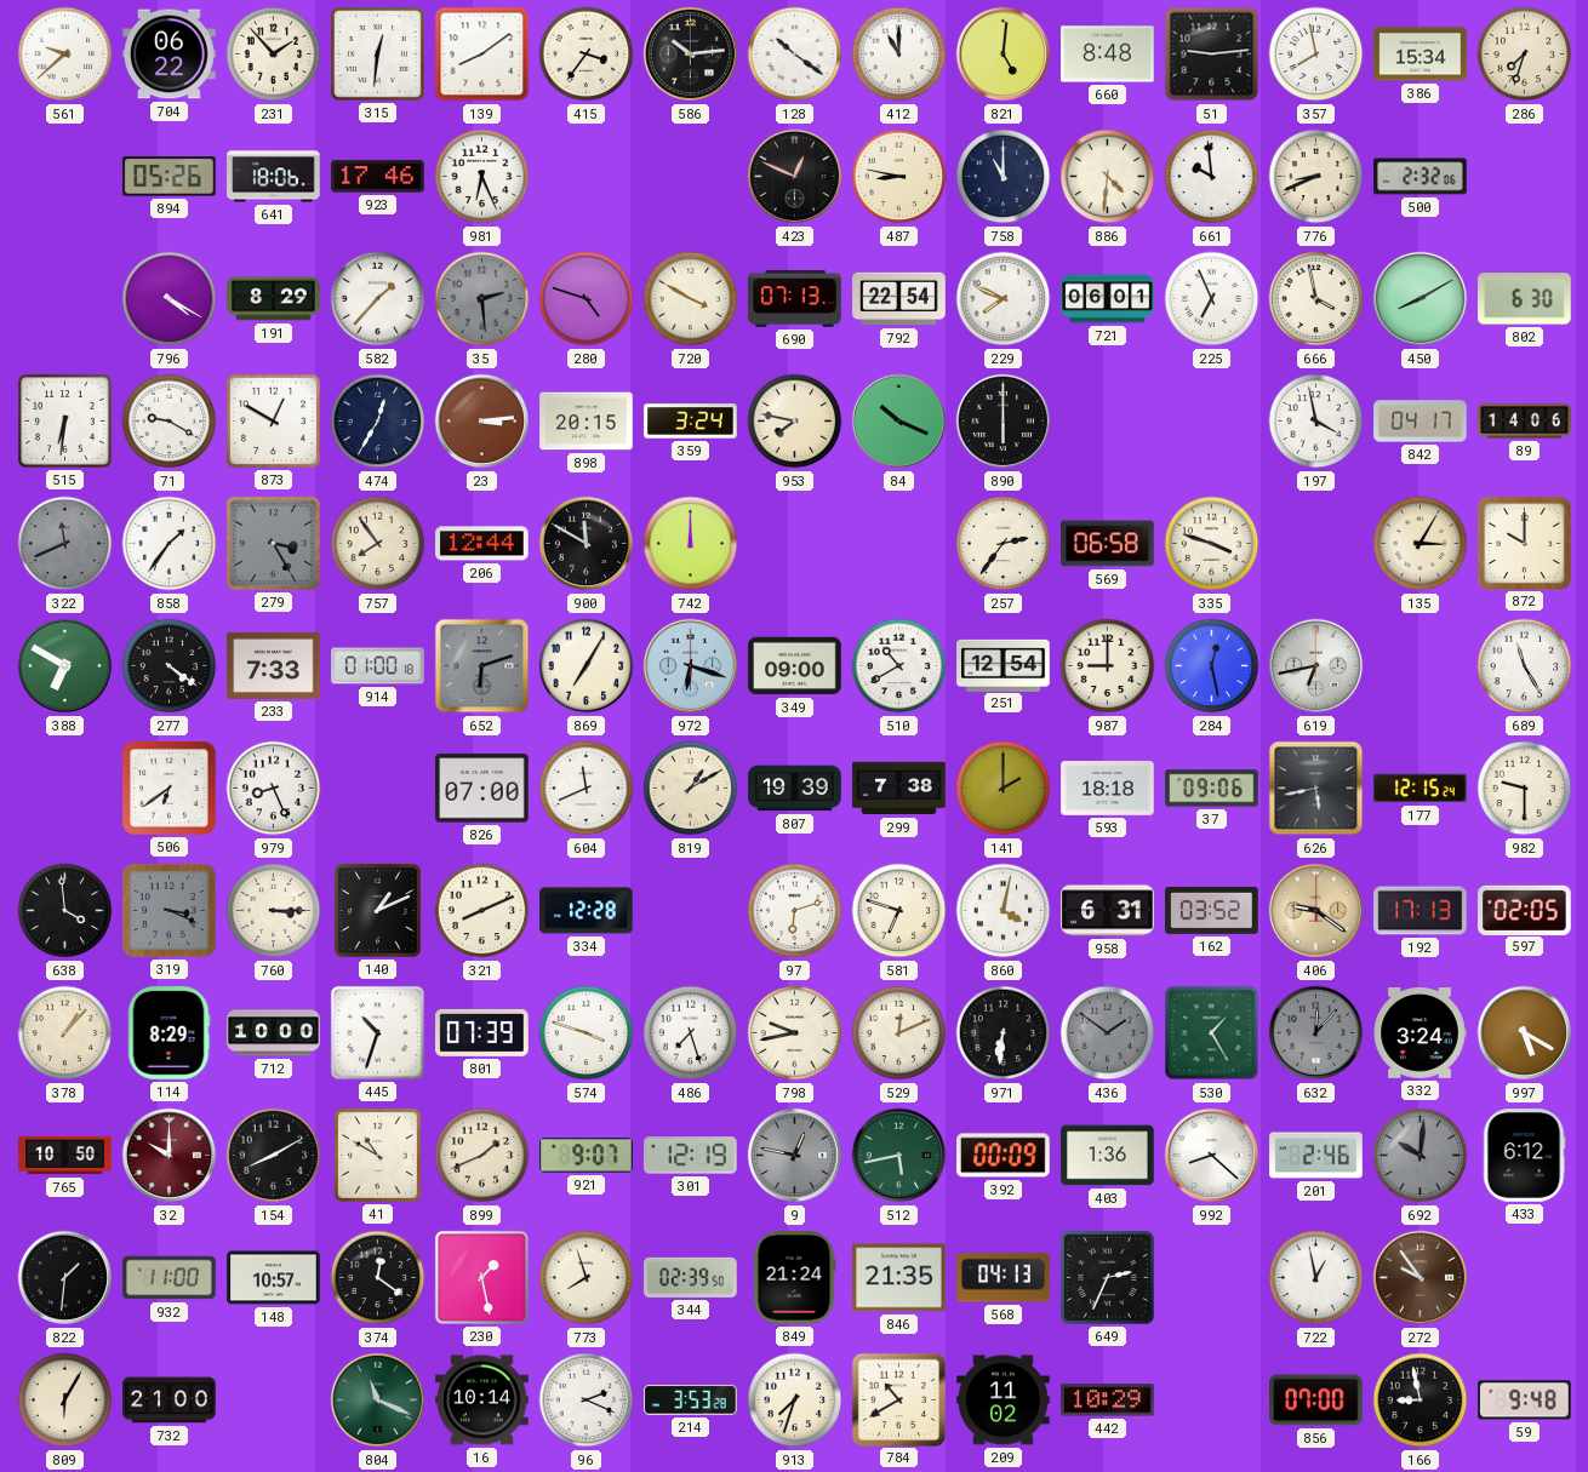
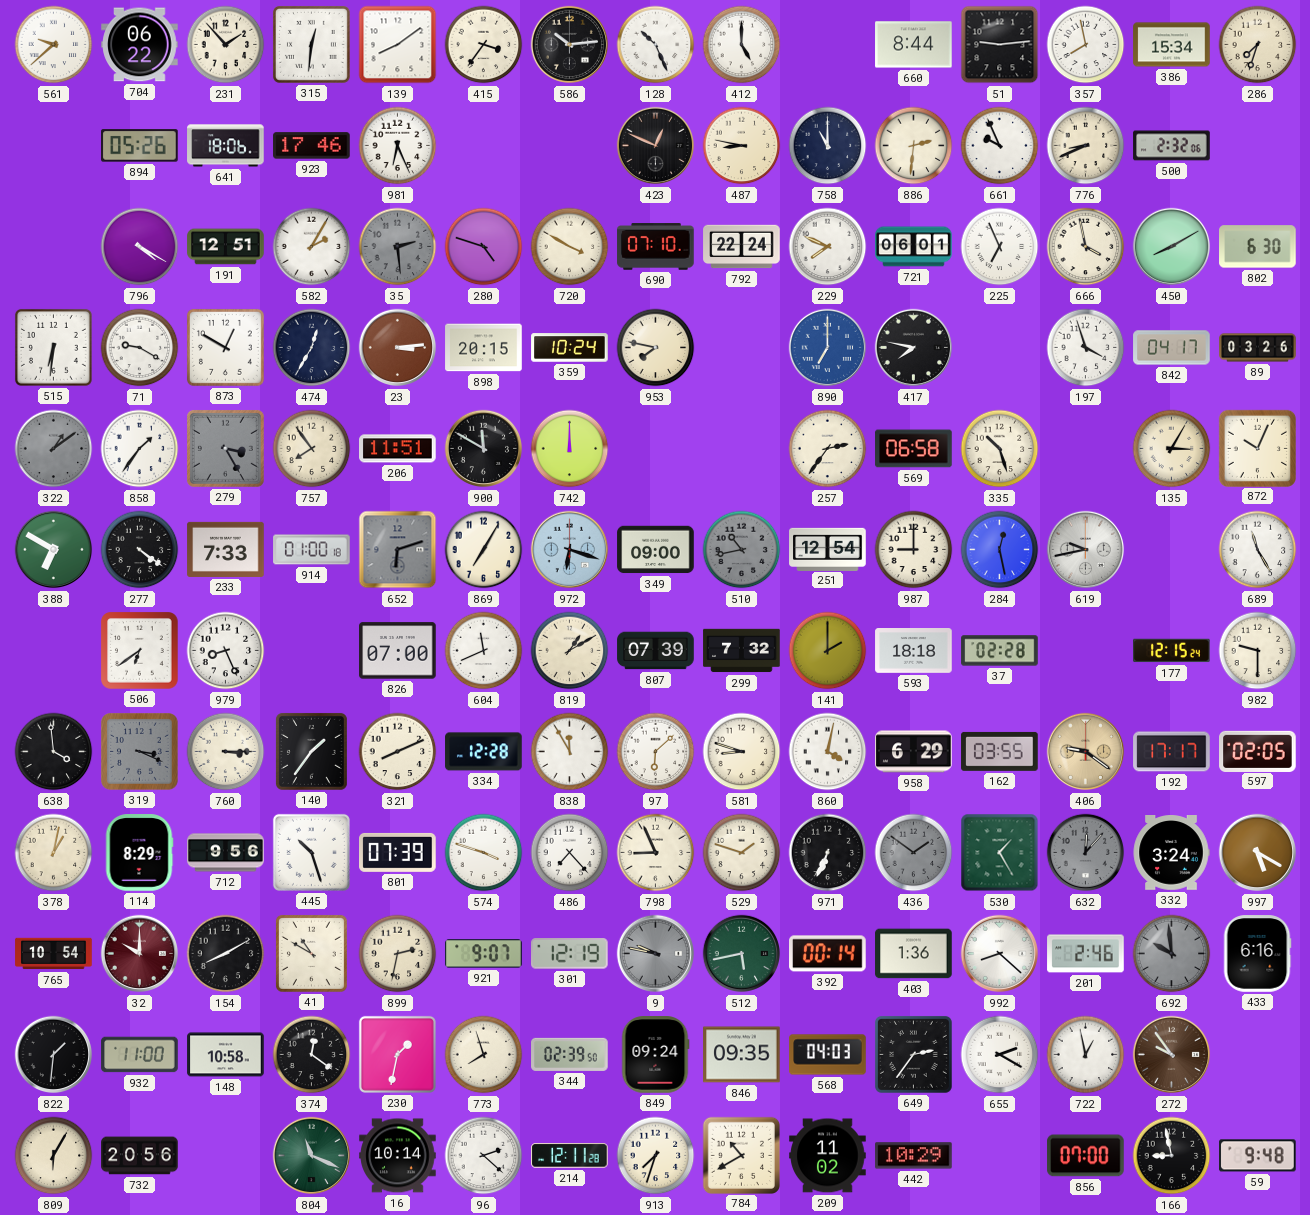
128: 10:21 -> 10:26 (656, 45)
412: 11:00 -> 5:00 (742, 45)
821: 5:01 -> none (1004, 55)
660: 8:48 -> 8:44 (914, 45)
886: 4:31 -> 2:31 (914, 146)
661: 9:59 -> 9:56 (1000, 146)
191: 8:29 -> 12:51 (226, 247)
582: 1:37 -> 2:05 (312, 247)
690: 07:13 -> 07:10 (656, 247)
792: 22:54 -> 22:24 (742, 247)
359: 3:24 -> 10:24 (570, 348)
84: 10:19 -> none (899, 422)
890: 6:00 -> 7:00 (828, 348)
890 dial: black -> blue (828, 348)
417: none -> 7:47 (914, 348)
197: 3:58 -> 3:57 (1086, 348)
89: 14:06 -> 03:26 (1258, 348)
322: 11:41 -> 1:09 (54, 449)
206: 12:44 -> 11:51 (398, 449)
335: 3:48 -> 10:27 (1000, 449)
872: 10:00 -> 10:04 (1257, 448)
510: 10:40 -> 10:43 (742, 550)
510 dial: white -> grey (742, 550)
619: 6:43 -> 9:43 (1086, 550)
807: 19:39 -> 07:39 (656, 651)
299: 7:38 -> 7:32 (742, 651)
37: 09:06 -> 02:28 (1000, 651)
626: 5:43 -> none (1316, 789)
140: 1:11 -> 1:36 (311, 751)
838: none -> 11:55 (570, 752)
97: 6:12 -> 6:08 (656, 752)
581: 6:48 -> 8:48 (742, 752)
958: 6:31 -> 6:29 (914, 752)
162: 03:52 -> 03:55 (1000, 751)
192: 17:13 -> 17:17 (1172, 752)
378: 1:07 -> 1:02 (54, 853)
712: 10:00 -> 9:56 (226, 853)
445: 10:33 -> 10:27 (311, 852)
486: 7:27 -> 7:23 (570, 853)
798: 9:43 -> 8:56 (656, 853)
529: 12:11 -> 1:48 (742, 853)
971: 6:31 -> 6:34 (828, 853)
765: 10:50 -> 10:54 (54, 954)
899: 1:41 -> 2:32 (398, 954)
9: 12:47 -> 9:47 (656, 954)
392: 00:09 -> 00:14 (828, 954)
692: 10:01 -> 9:59 (1172, 954)
433: 6:12 -> 6:16 (1257, 954)
148: 10:57 -> 10:58 (226, 1055)
230: 1:28 -> 1:32 (397, 1054)
849: 21:24 -> 09:24 (655, 1055)
846: 21:35 -> 09:35 (742, 1055)
568: 04:13 -> 04:03 (828, 1055)
649: 2:34 -> 2:36 (913, 1054)
655: none -> 2:20 (1000, 1055)
732: 21:00 -> 20:56 (140, 1156)
96: 2:19 -> 2:22 (484, 1156)
214: 3:53 -> 12:11 (570, 1156)
